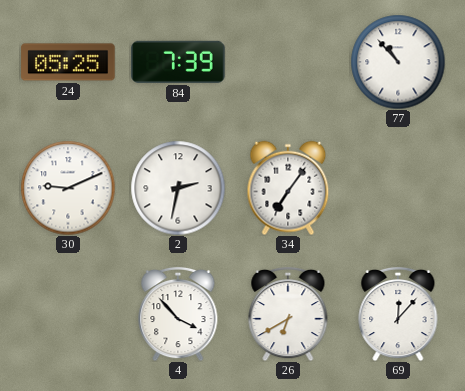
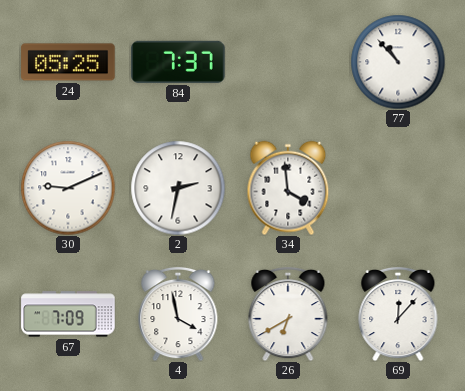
84: 7:39 -> 7:37 (178, 62)
34: 7:06 -> 3:59 (288, 188)
67: none -> 7:09 (68, 314)
4: 3:53 -> 3:58 (178, 314)
